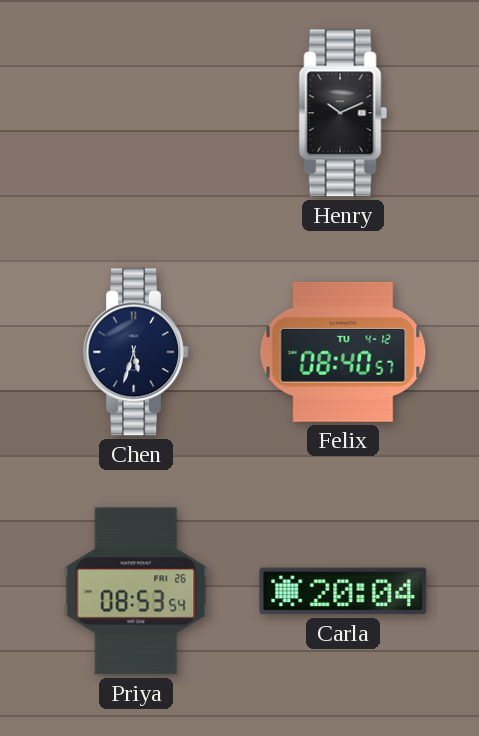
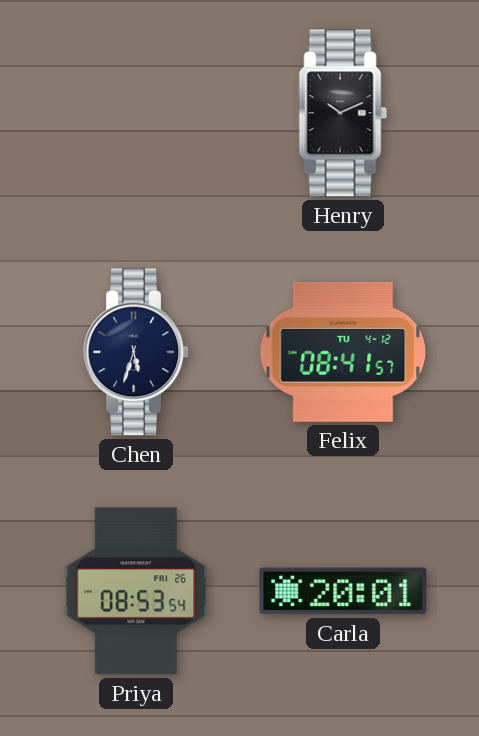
Felix: 08:40 -> 08:41 (343, 352)
Carla: 20:04 -> 20:01 (343, 591)
